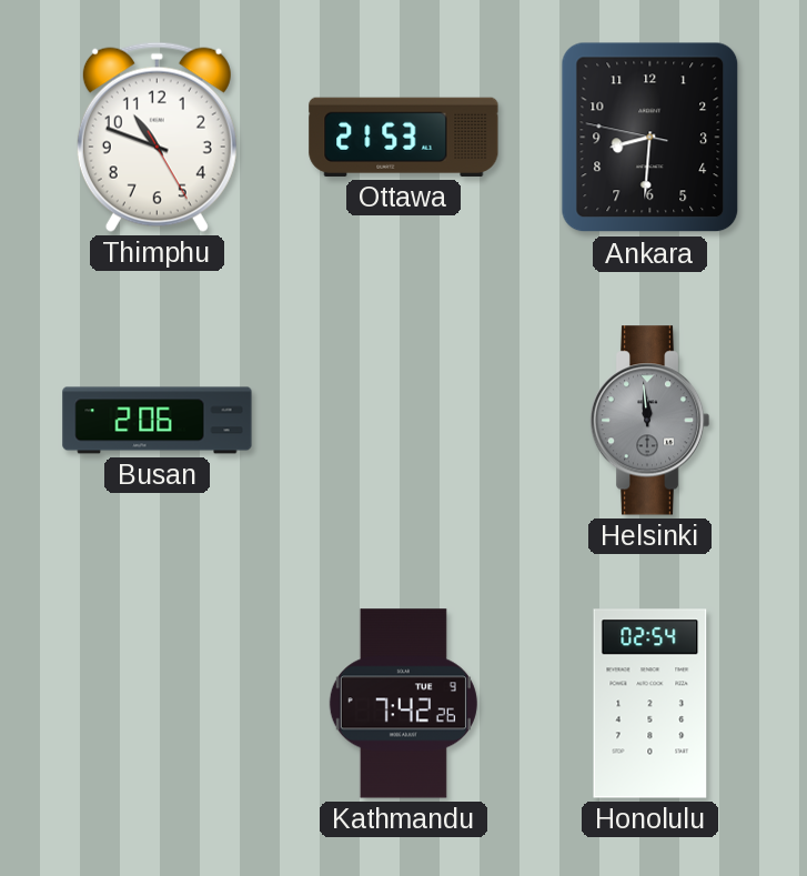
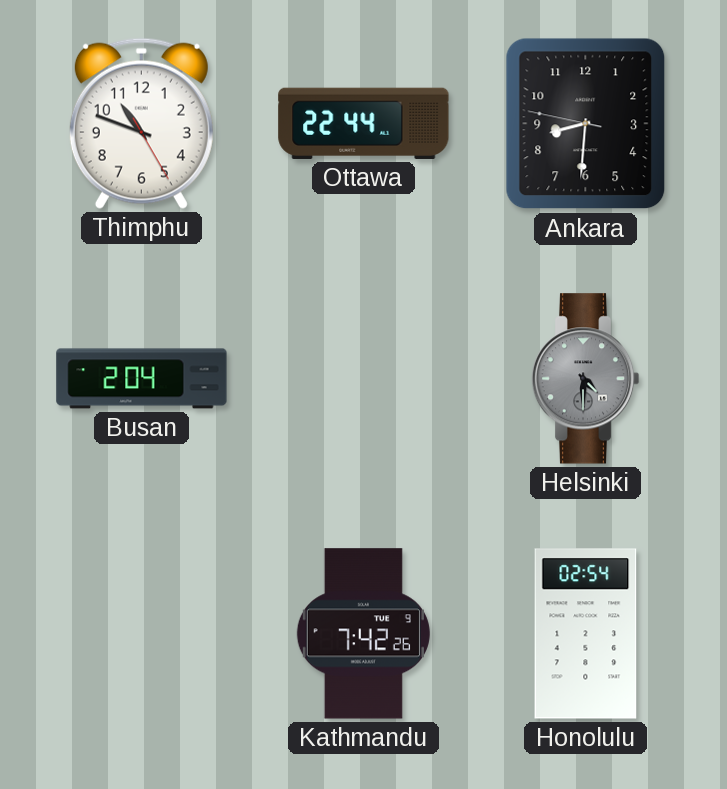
Ottawa: 21:53 -> 22:44 (364, 123)
Busan: 2:06 -> 2:04 (142, 379)
Helsinki: 11:59 -> 4:30 (585, 379)
